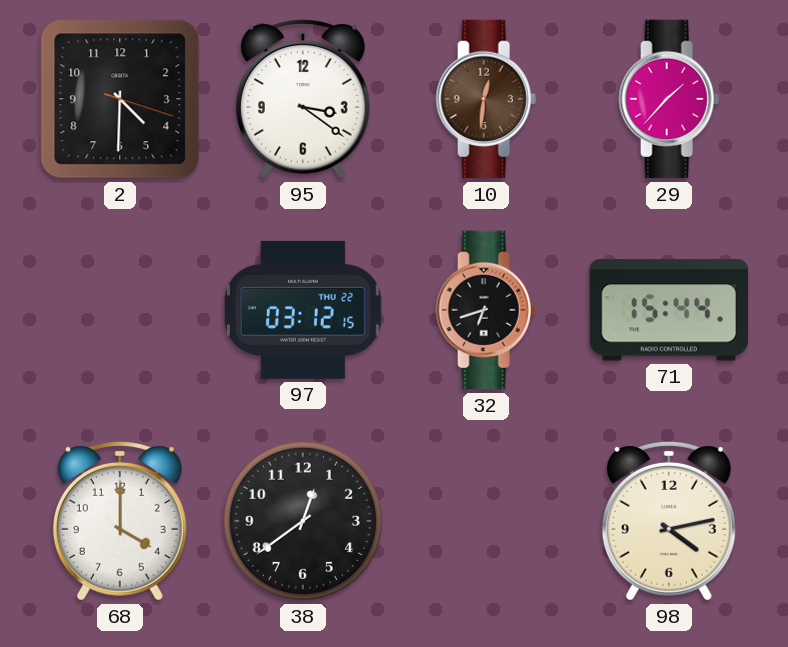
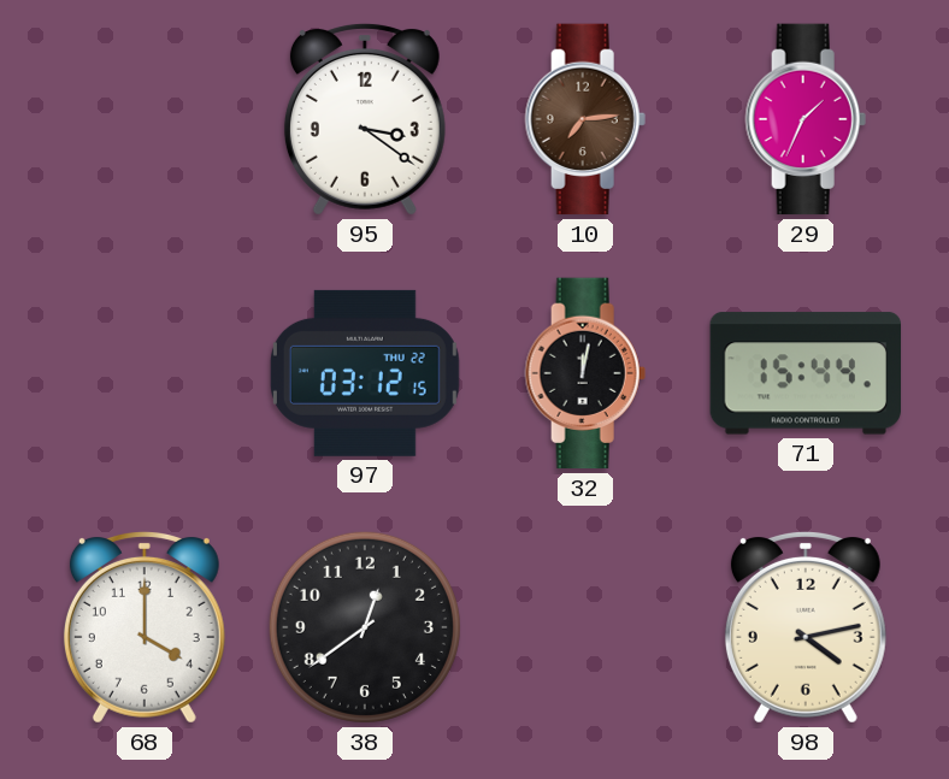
2: 4:30 -> none (120, 99)
10: 12:31 -> 7:14 (585, 119)
29: 1:37 -> 1:34 (806, 119)
32: 6:42 -> 12:02 (585, 373)
